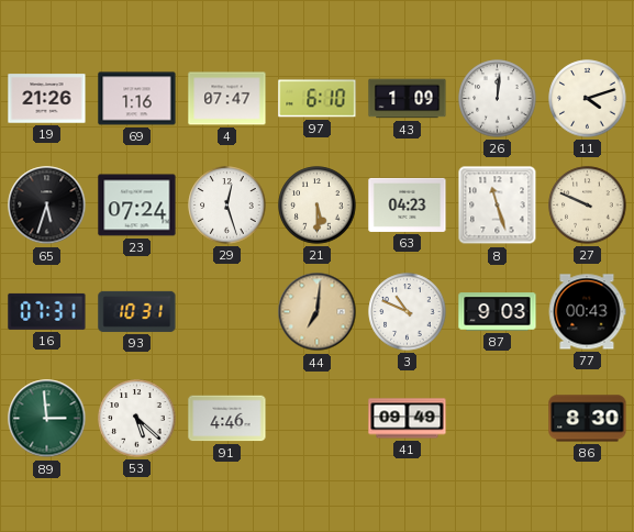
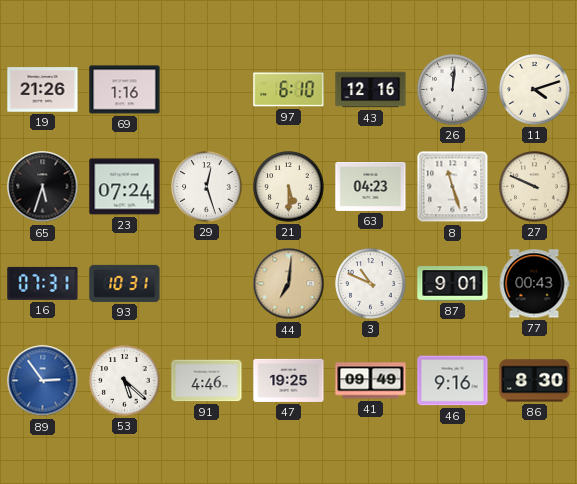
4: 07:47 -> none (227, 99)
43: 1:09 -> 12:16 (371, 90)
87: 9:03 -> 9:01 (453, 284)
89: 2:59 -> 2:54 (43, 381)
89 dial: green -> blue (43, 381)
47: none -> 19:25 (289, 380)
46: none -> 9:16 (453, 381)
